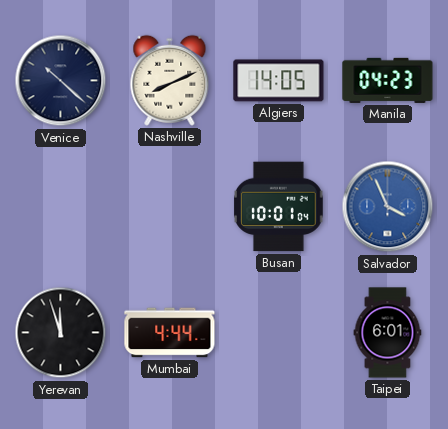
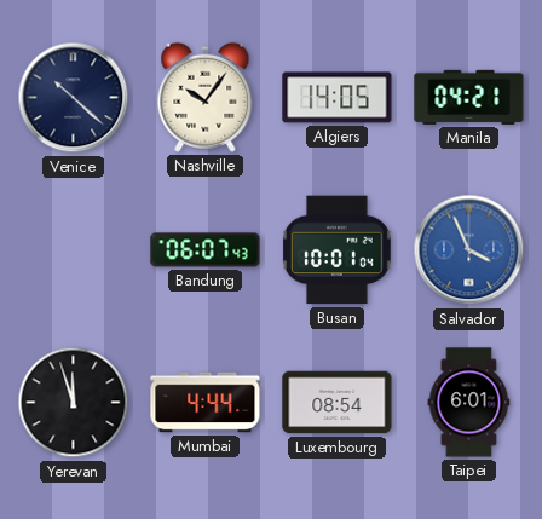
Nashville: 8:11 -> 10:06 (206, 97)
Manila: 04:23 -> 04:21 (469, 97)
Bandung: none -> 06:07 (206, 250)
Luxembourg: none -> 08:54 (338, 403)
